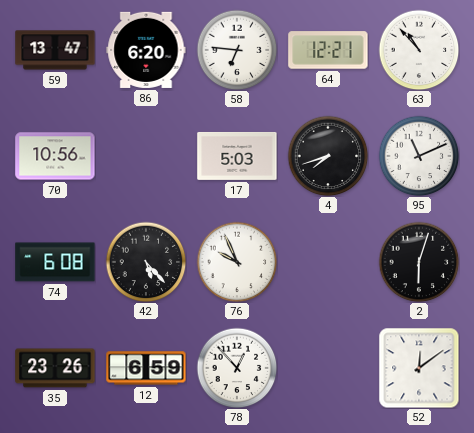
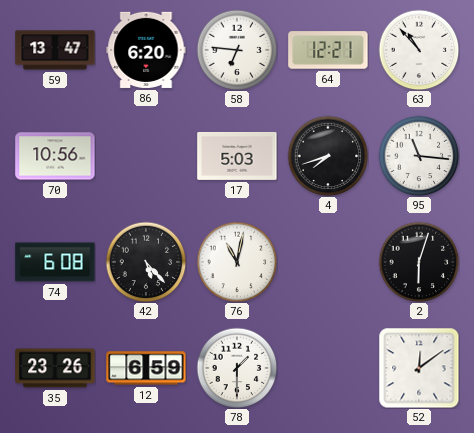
95: 11:11 -> 11:16 (419, 156)
76: 9:56 -> 11:02 (237, 262)
78: 12:53 -> 1:30 (237, 368)
